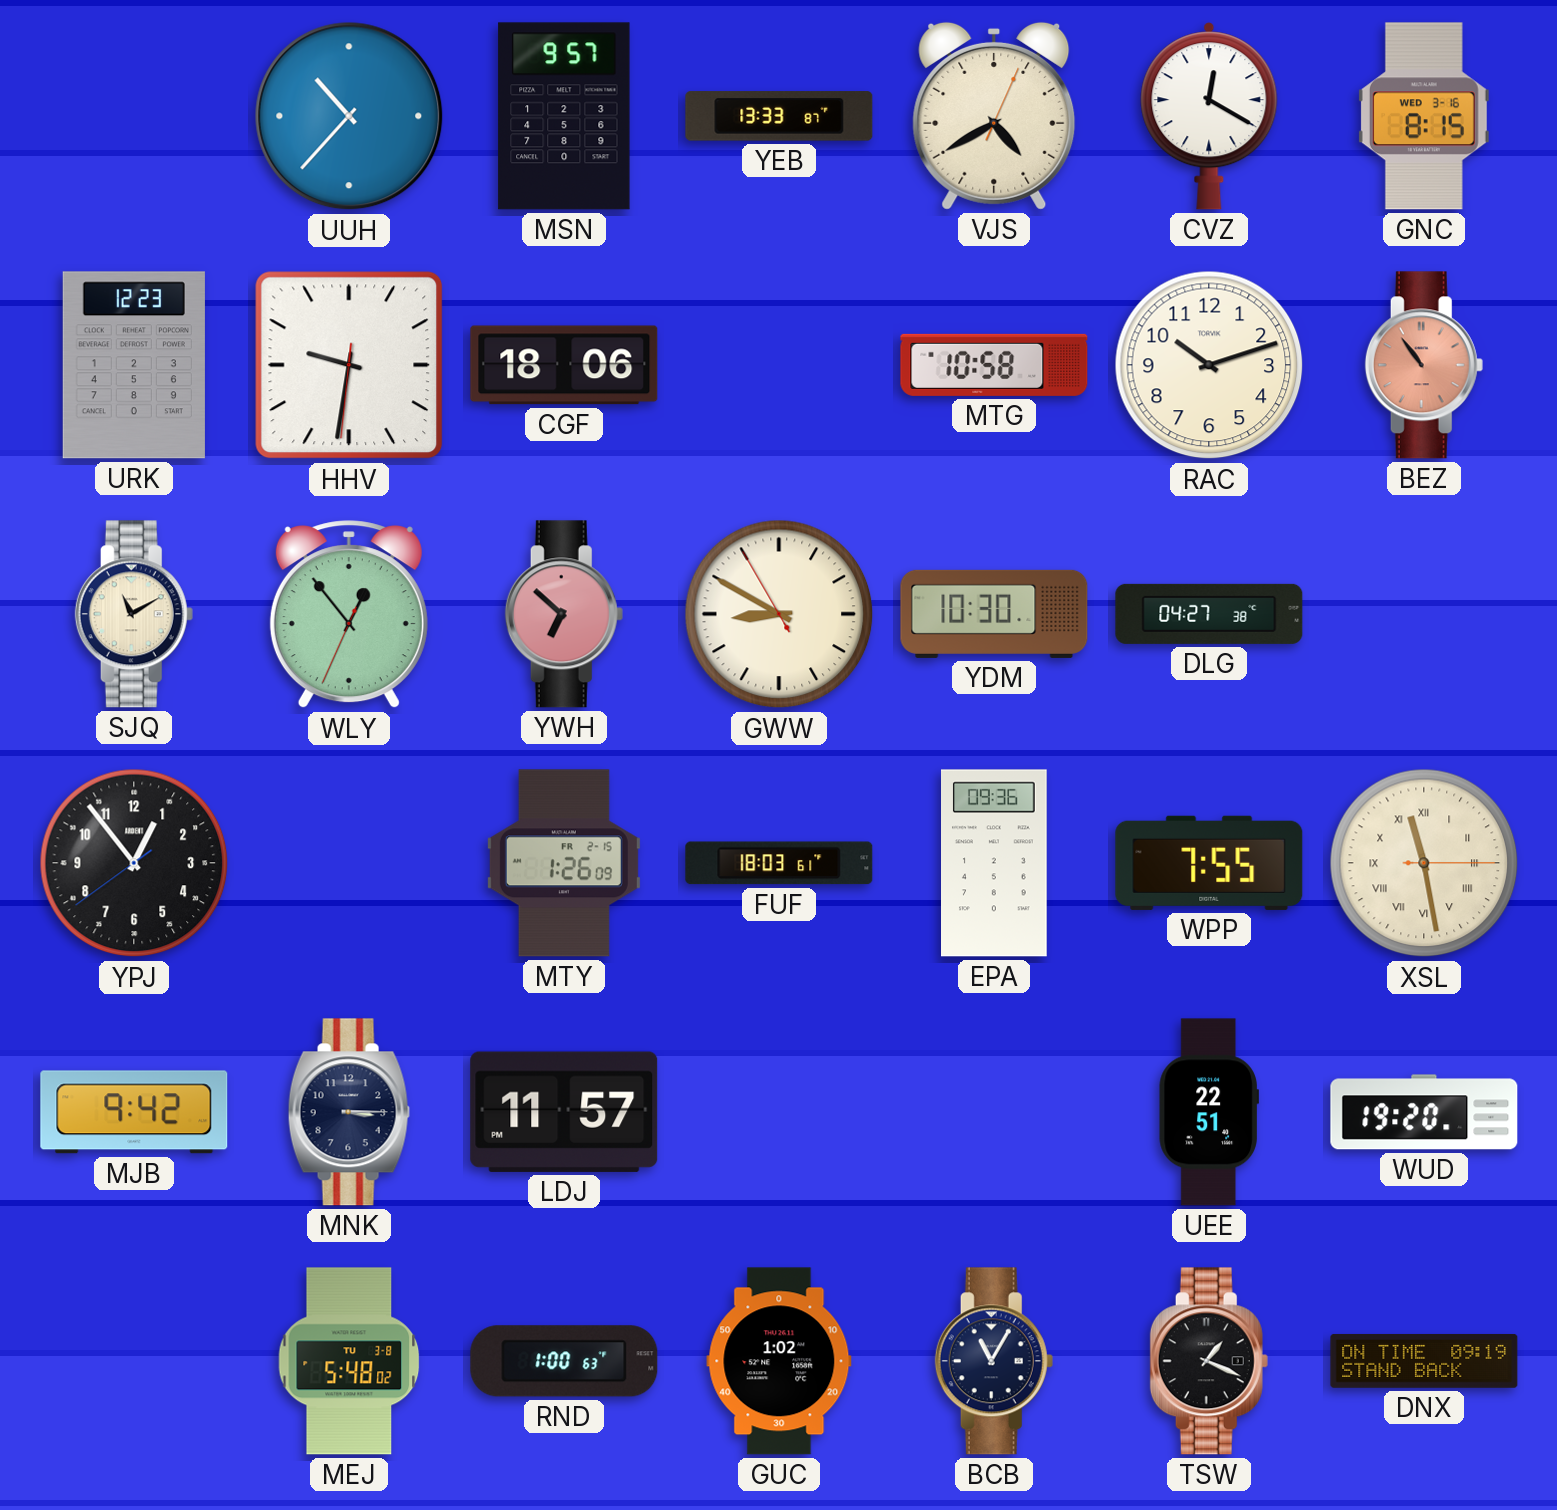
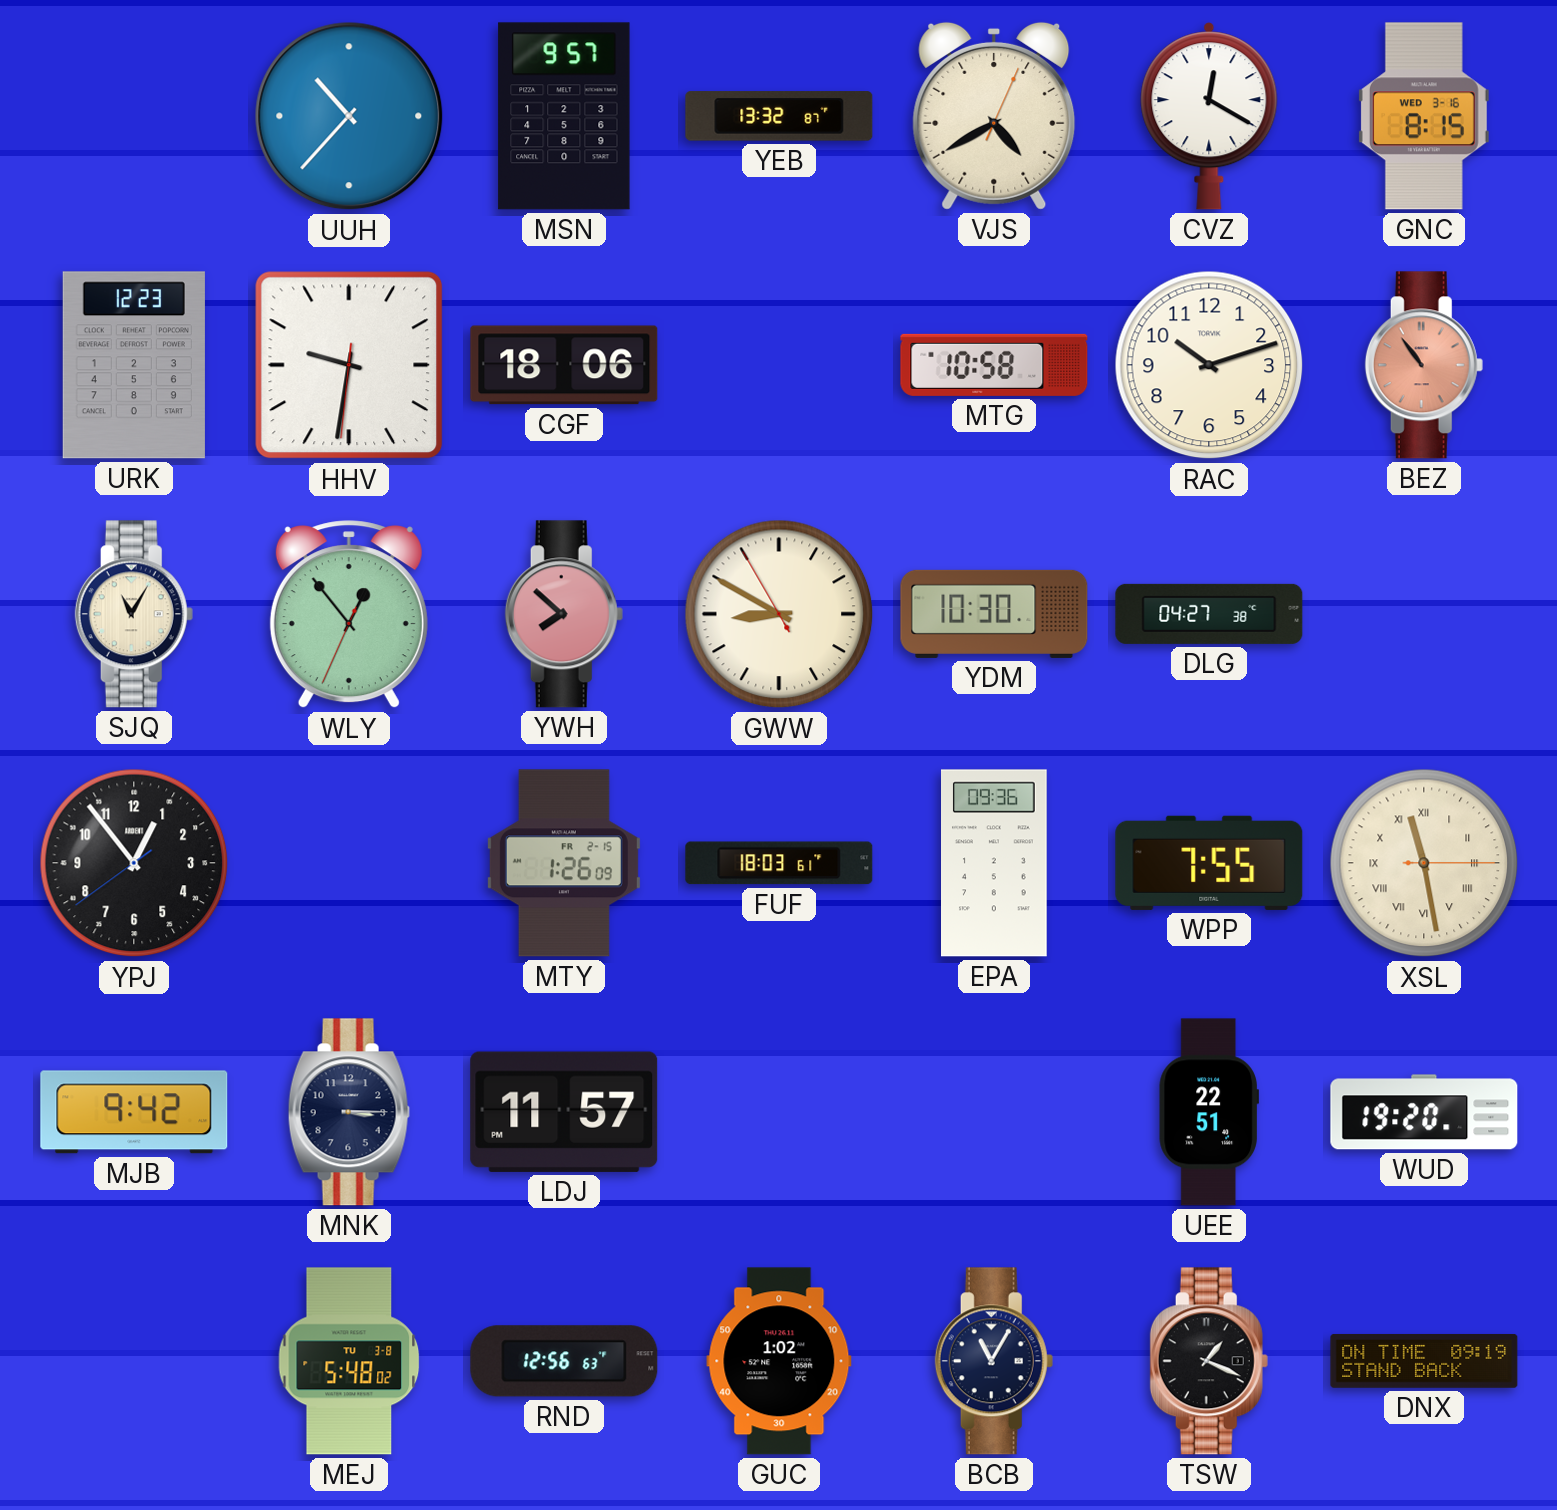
YEB: 13:33 -> 13:32 (779, 116)
SJQ: 11:10 -> 11:05 (134, 614)
YWH: 6:52 -> 7:52 (564, 614)
RND: 1:00 -> 12:56 (564, 1361)
